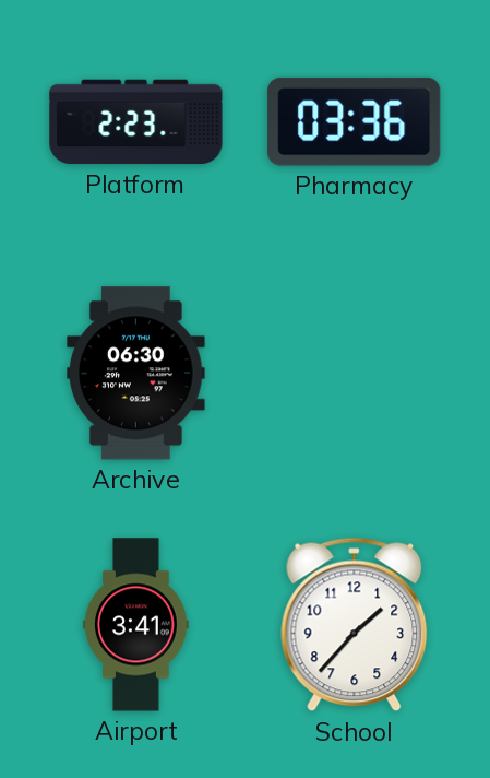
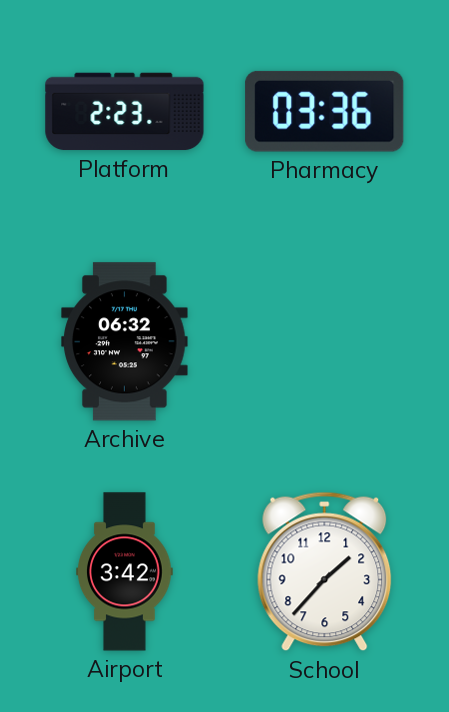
Archive: 06:30 -> 06:32 (125, 342)
Airport: 3:41 -> 3:42 (125, 572)
